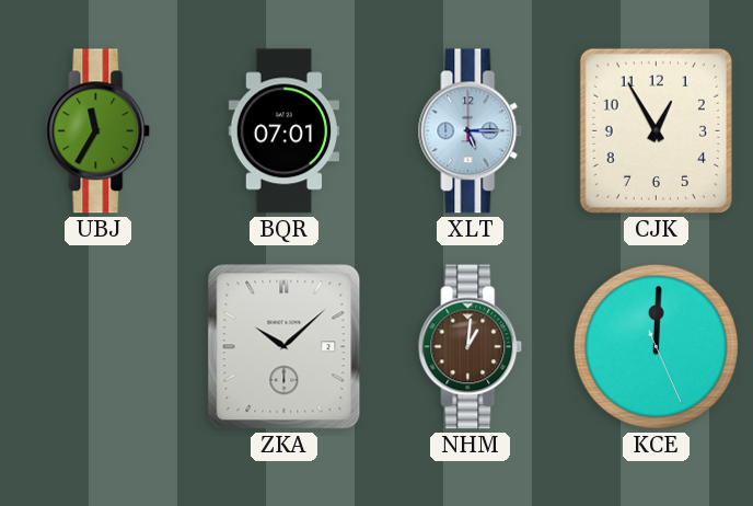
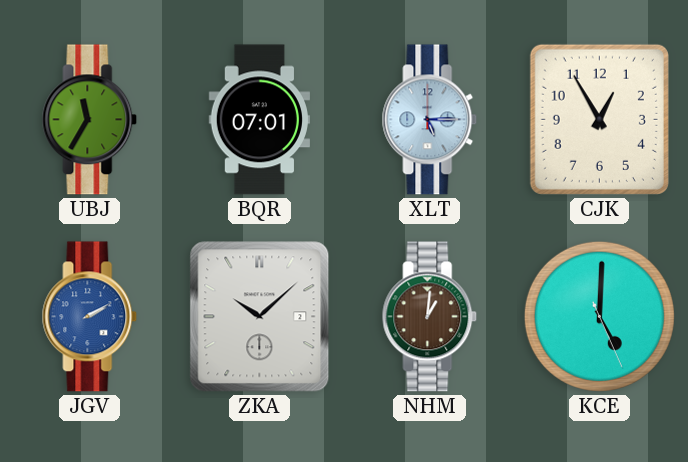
JGV: none -> 2:10 (90, 317)
KCE: 12:00 -> 5:00 (599, 316)
